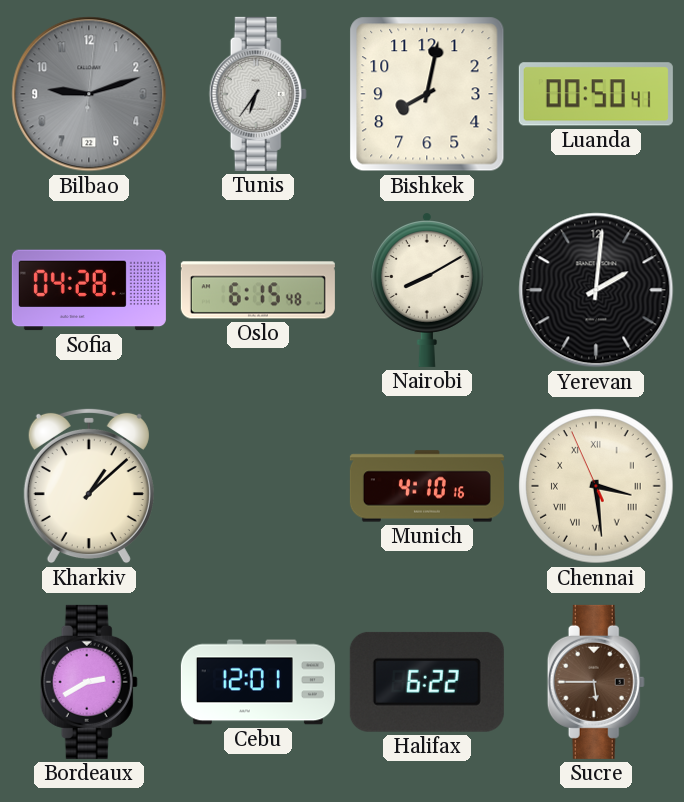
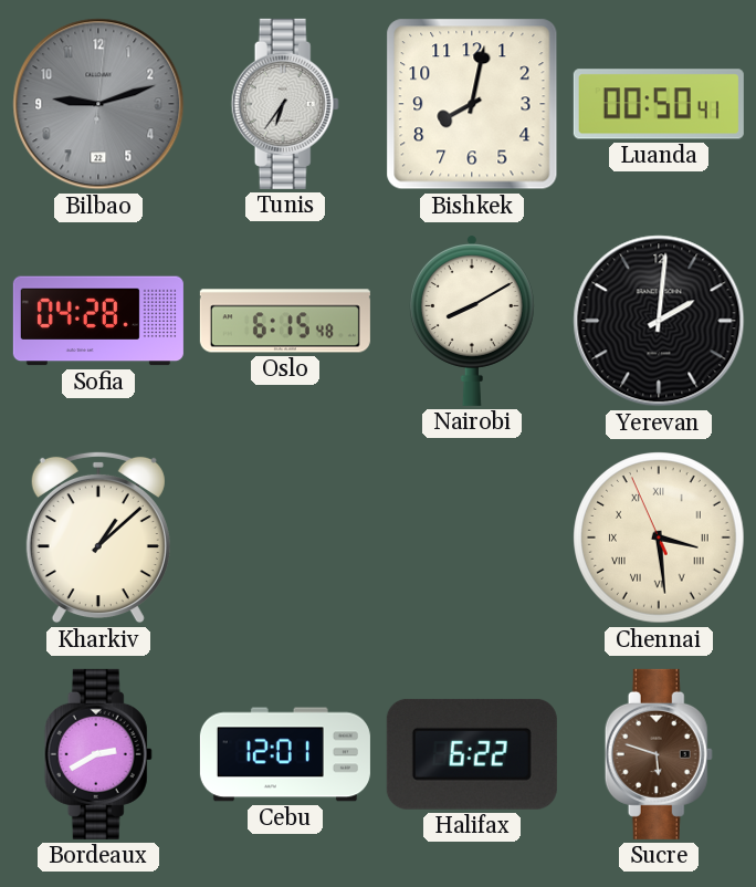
Munich: 4:10 -> none (427, 486)
Sucre: 5:45 -> 5:48 (659, 754)
